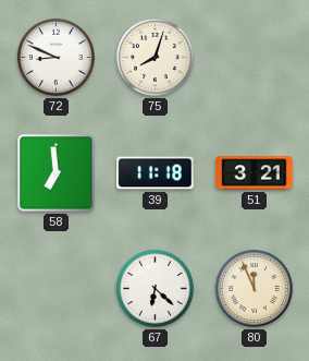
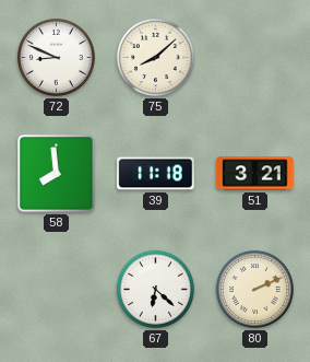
75: 8:03 -> 8:08 (155, 57)
58: 6:59 -> 7:59 (57, 174)
80: 11:56 -> 2:11 (254, 289)
